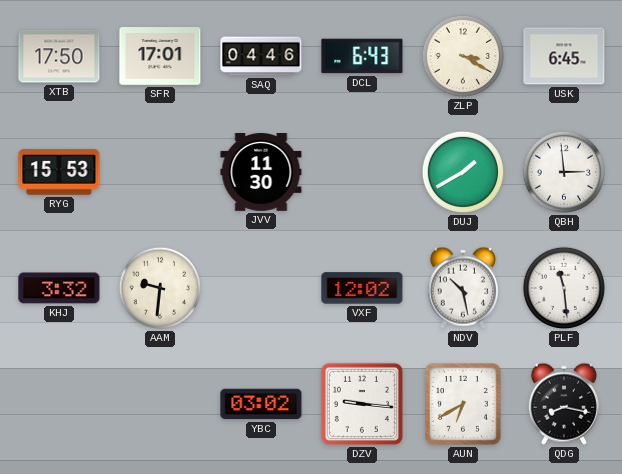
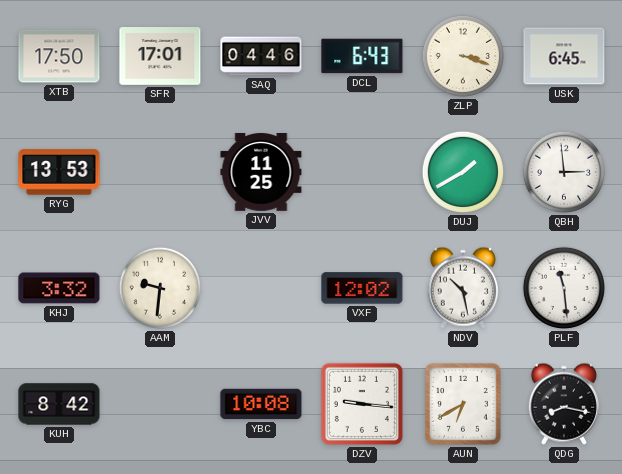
ZLP: 3:20 -> 3:18 (463, 56)
RYG: 15:53 -> 13:53 (59, 172)
JVV: 11:30 -> 11:25 (261, 173)
KUH: none -> 8:42 (59, 404)
YBC: 03:02 -> 10:08 (261, 404)
